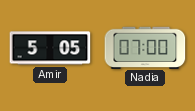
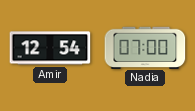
Amir: 5:05 -> 12:54 (50, 48)
